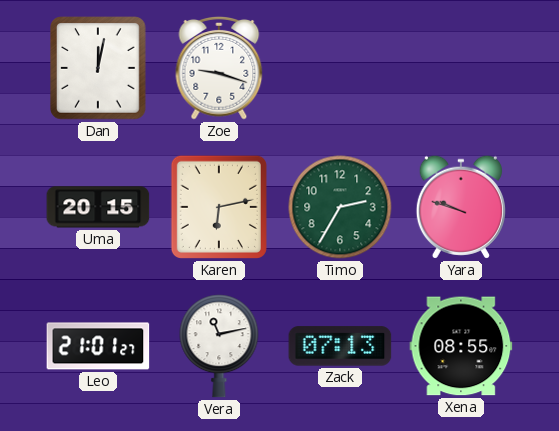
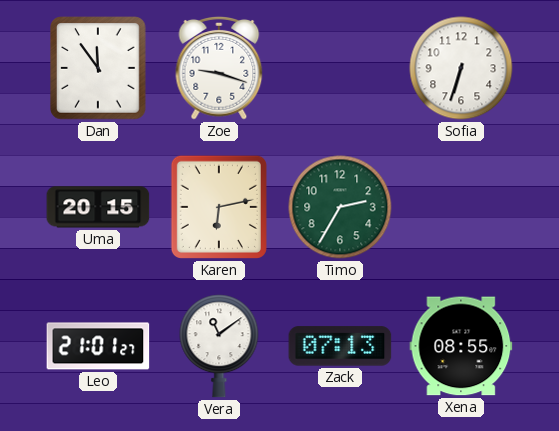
Dan: 12:02 -> 11:54 (98, 68)
Sofia: none -> 6:33 (461, 68)
Yara: 9:48 -> none (461, 207)
Vera: 11:13 -> 11:09 (219, 346)
